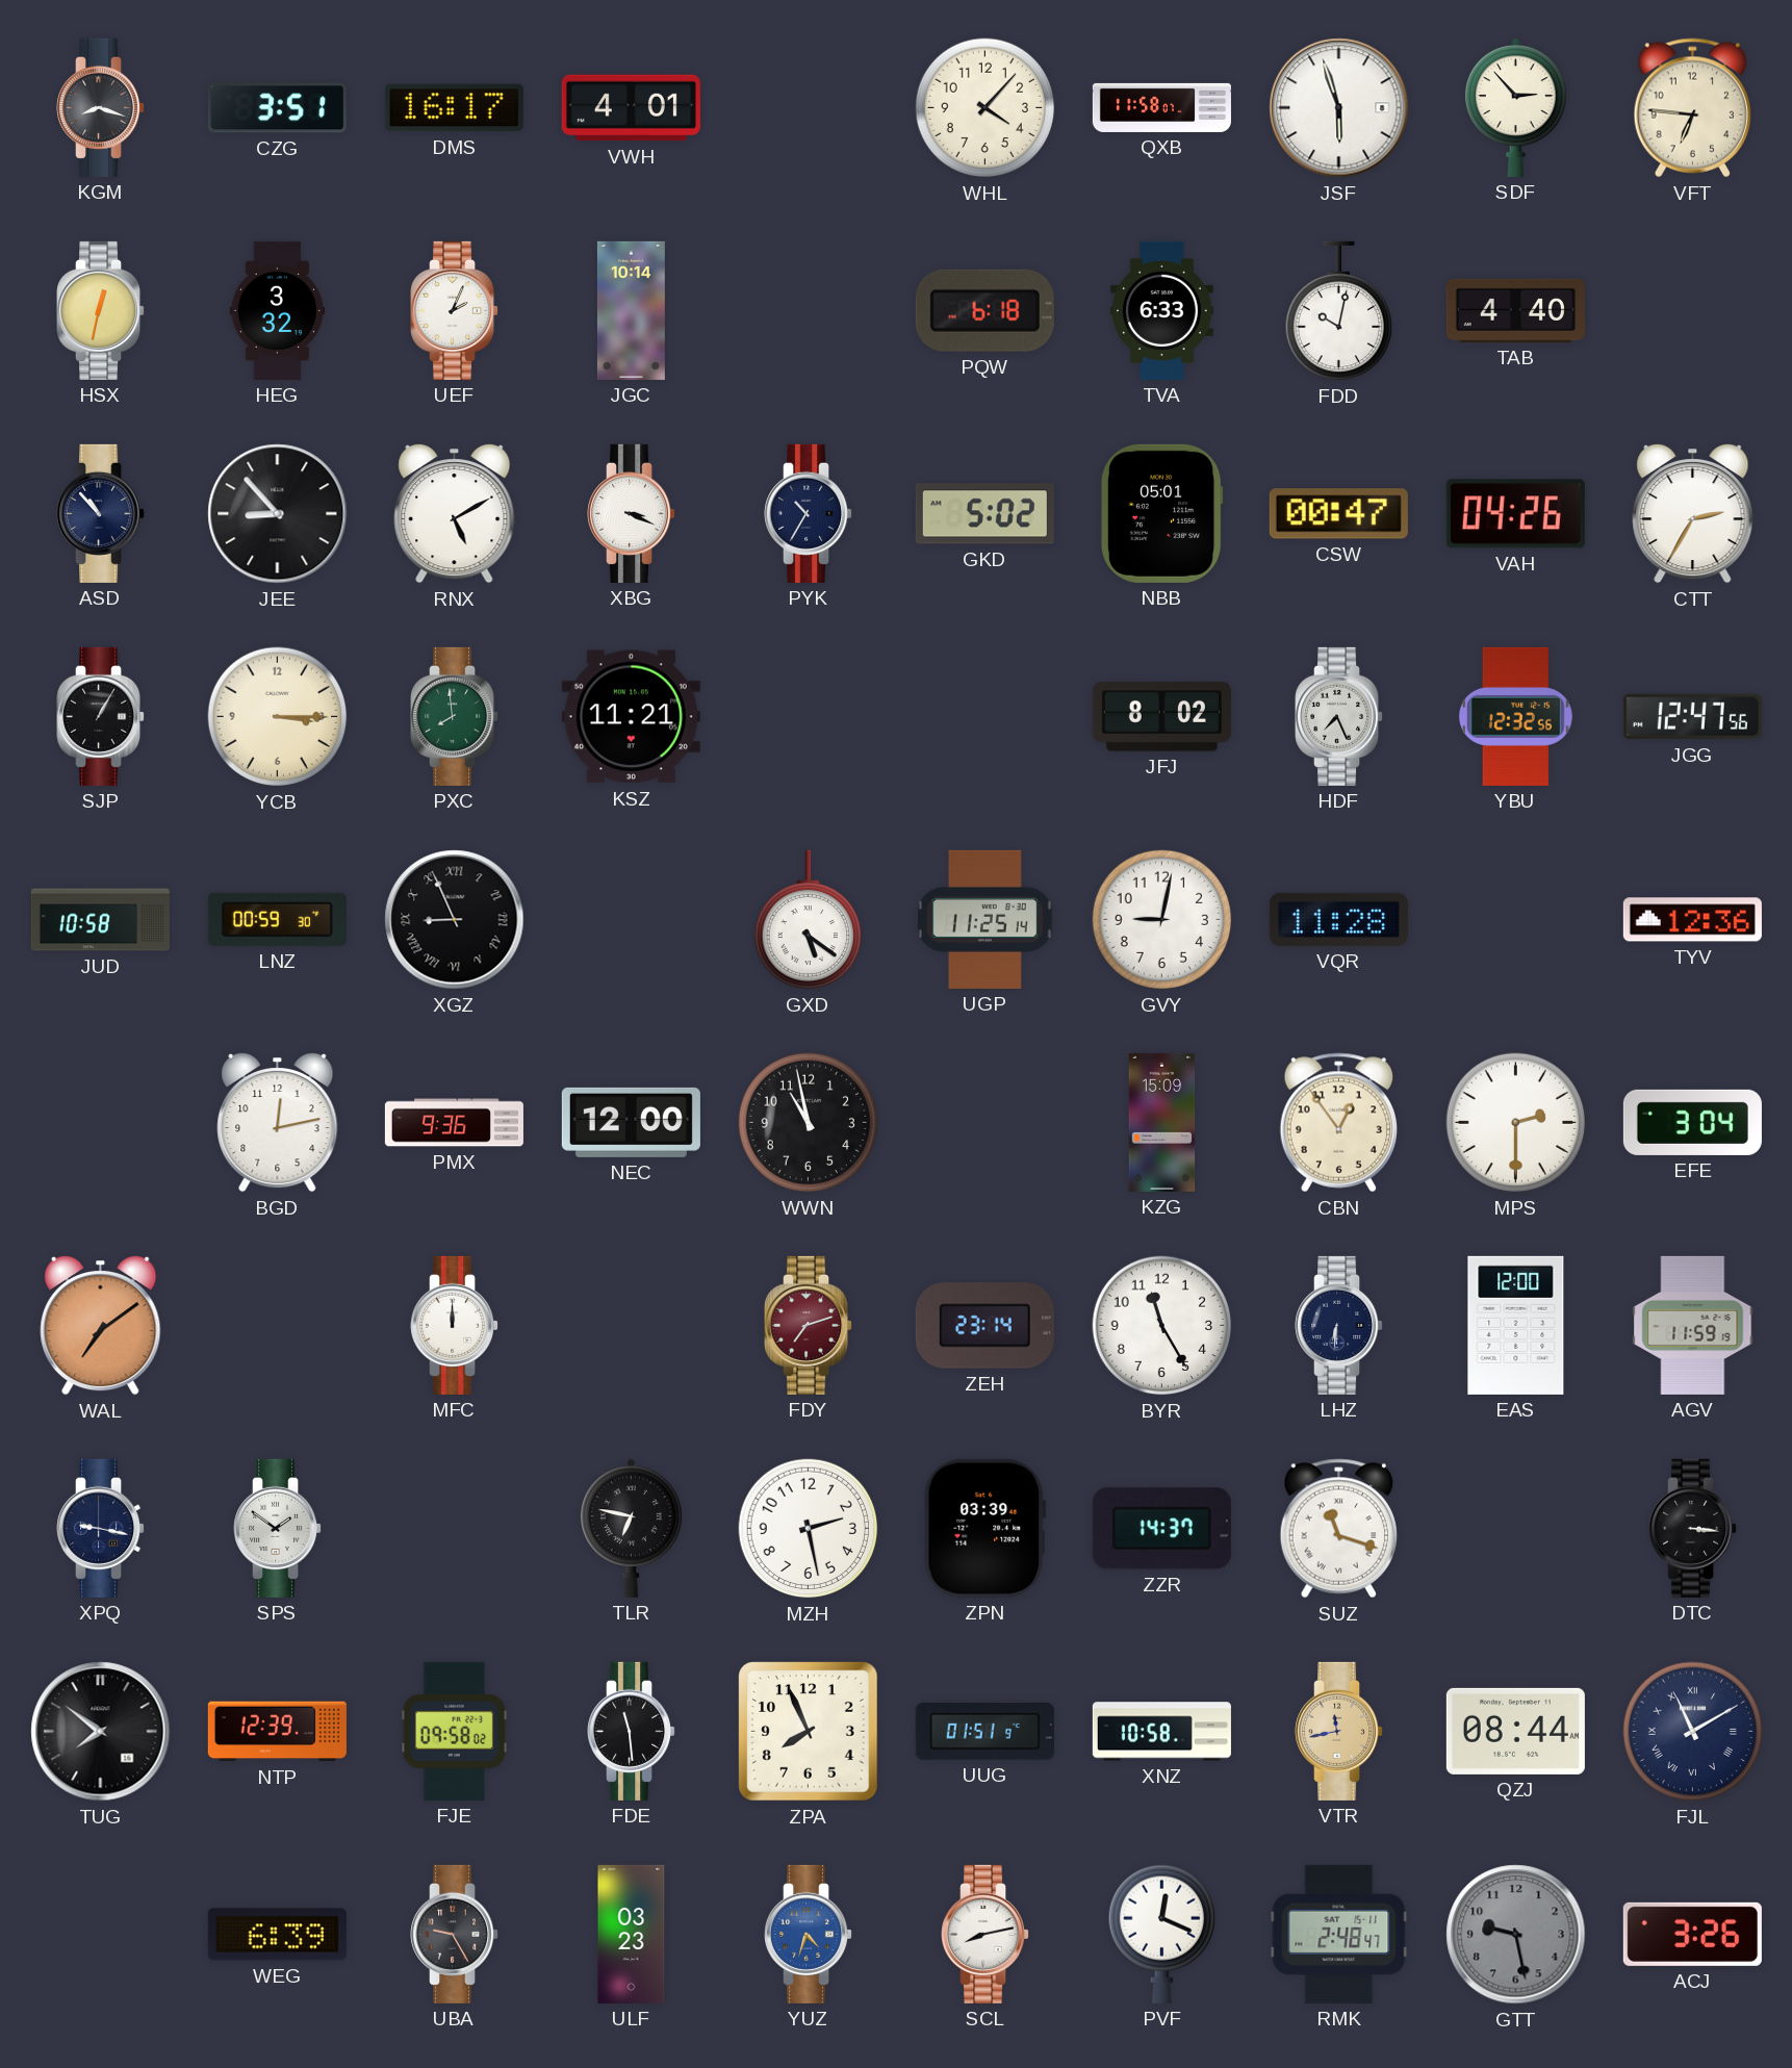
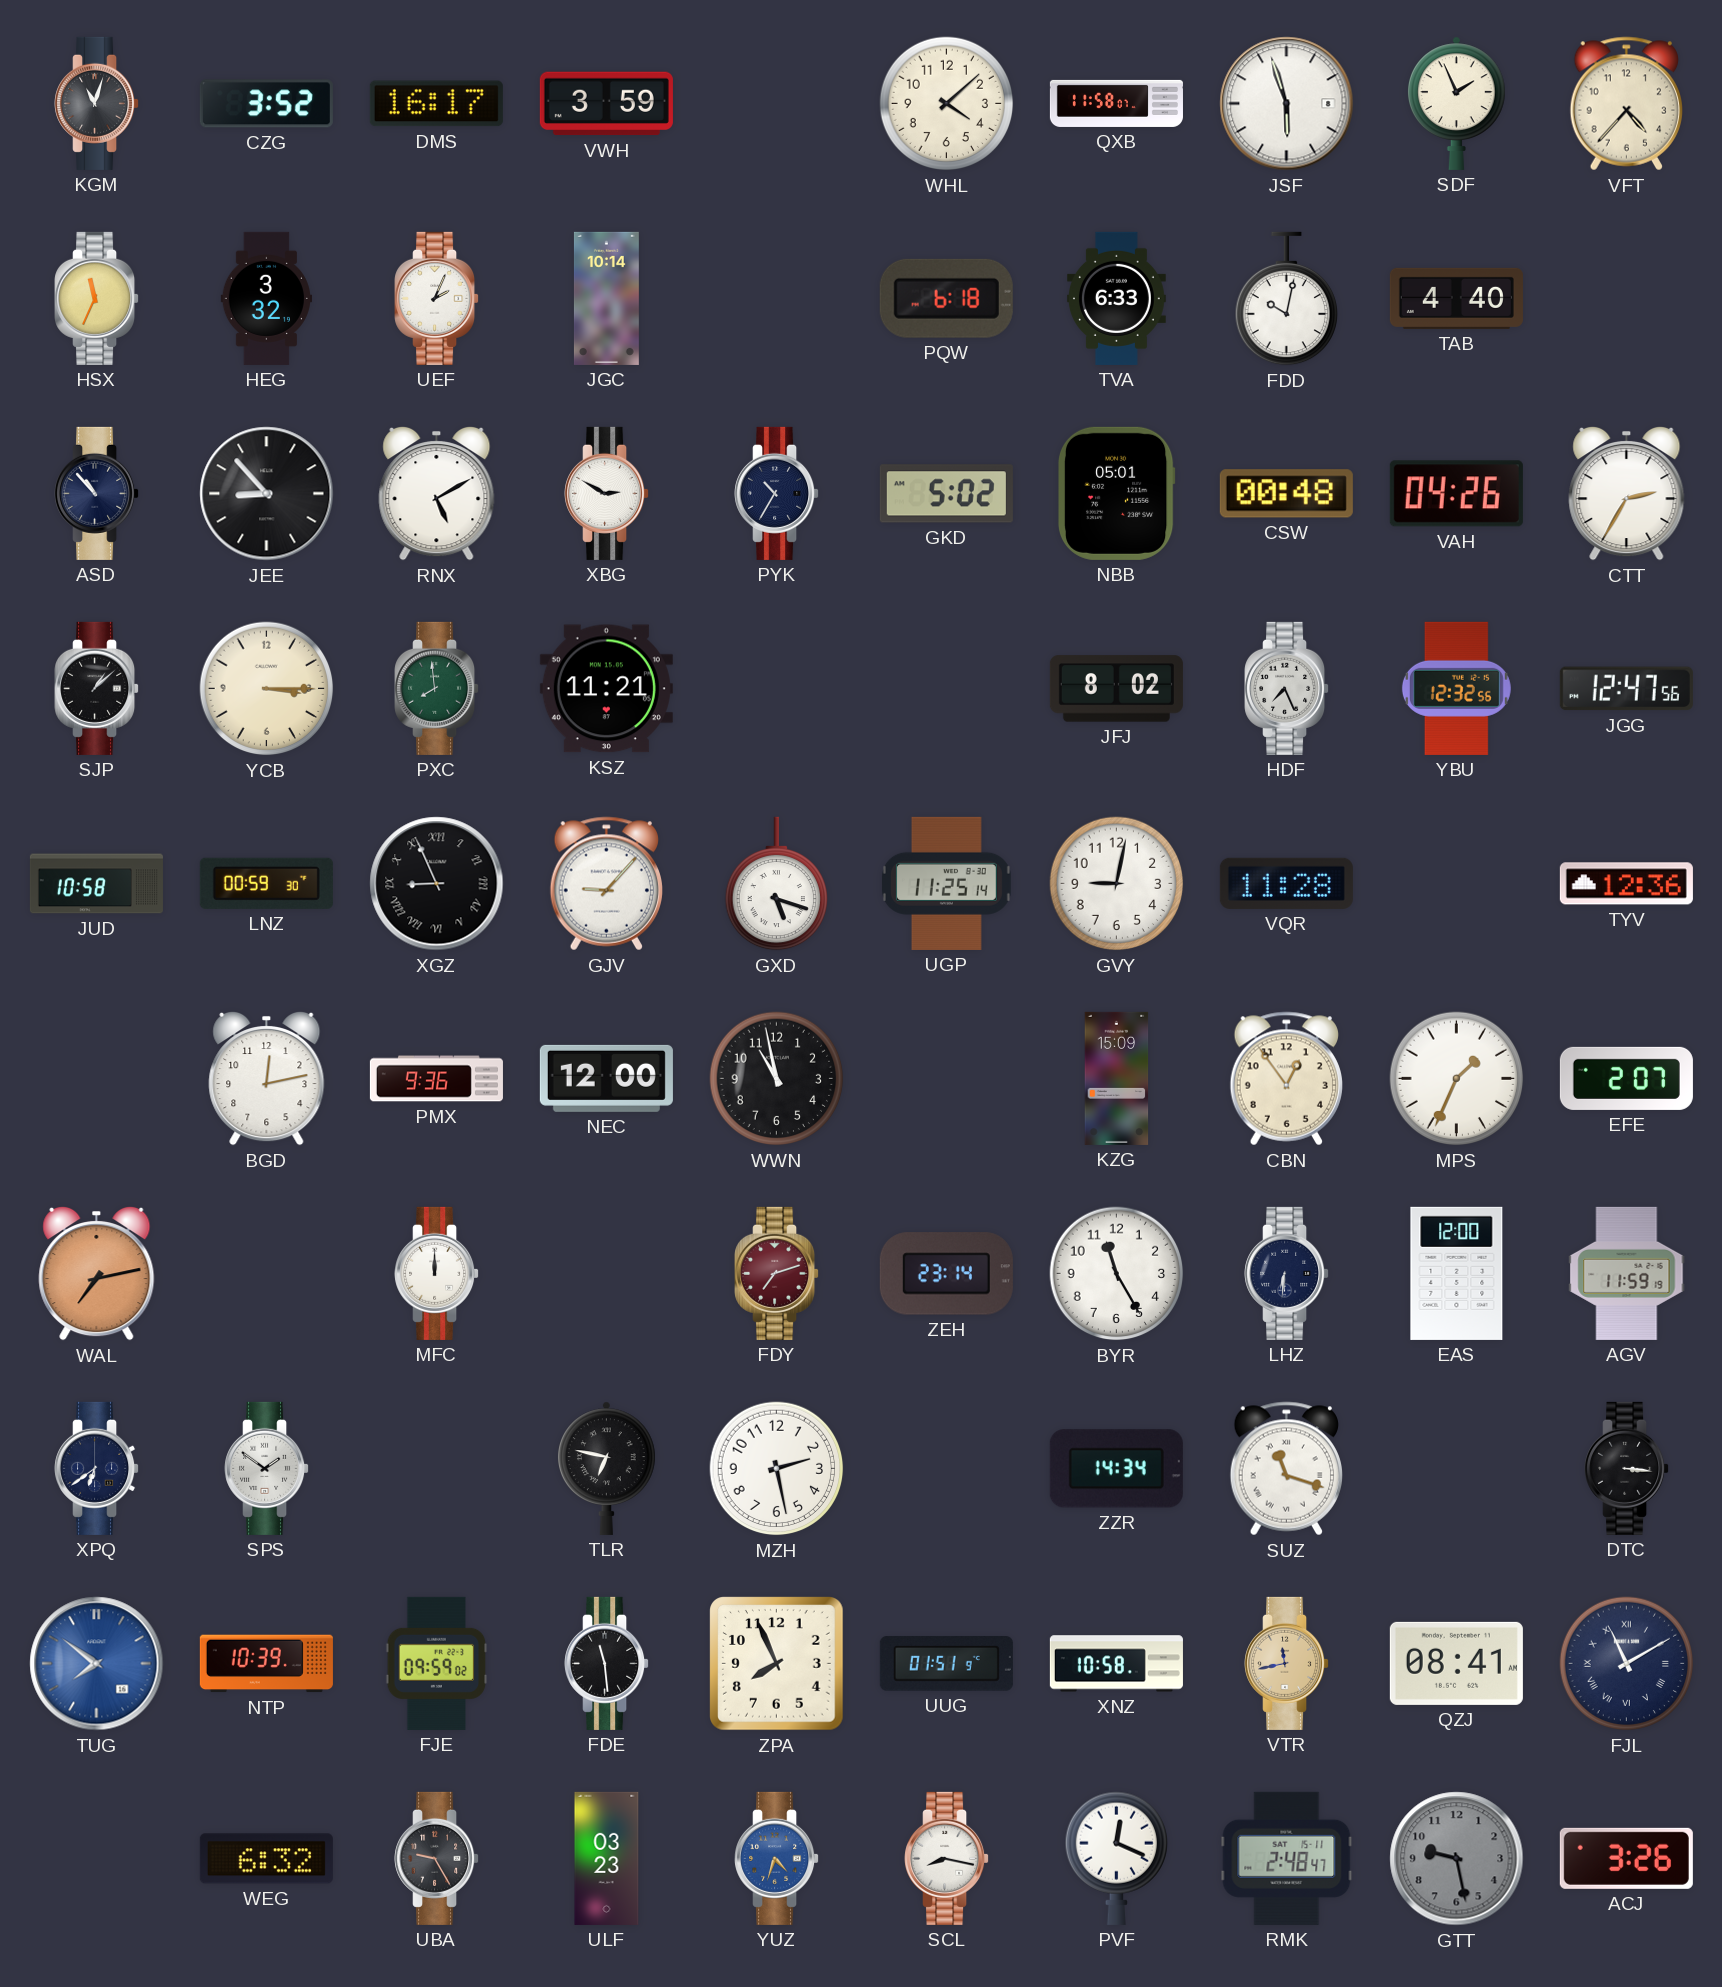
KGM: 8:18 -> 11:03 (97, 103)
CZG: 3:51 -> 3:52 (266, 104)
VWH: 4:01 -> 3:59 (606, 104)
WHL: 4:07 -> 4:08 (947, 104)
SDF: 2:53 -> 1:56 (1457, 103)
VFT: 6:46 -> 4:37 (1626, 104)
HSX: 12:32 -> 11:34 (97, 298)
XBG: 3:19 -> 2:50 (607, 493)
CSW: 00:47 -> 00:48 (1286, 494)
SJP: 1:05 -> 1:08 (97, 688)
GJV: none -> 9:07 (606, 884)
GXD: 5:21 -> 5:18 (776, 884)
MPS: 2:30 -> 1:34 (1457, 1079)
EFE: 3:04 -> 2:07 (1626, 1078)
WAL: 7:09 -> 7:13 (97, 1273)
XPQ: 9:17 -> 6:39 (97, 1468)
ZPN: 03:39 -> none (985, 1528)
ZZR: 14:37 -> 14:34 (1116, 1469)
TUG dial: black -> blue (97, 1664)
NTP: 12:39 -> 10:39 (266, 1664)
FJE: 09:58 -> 09:59 (437, 1663)
QZJ: 08:44 -> 08:41 (1456, 1663)
WEG: 6:39 -> 6:32 (266, 1859)
SCL: 8:13 -> 8:17 (947, 1858)
